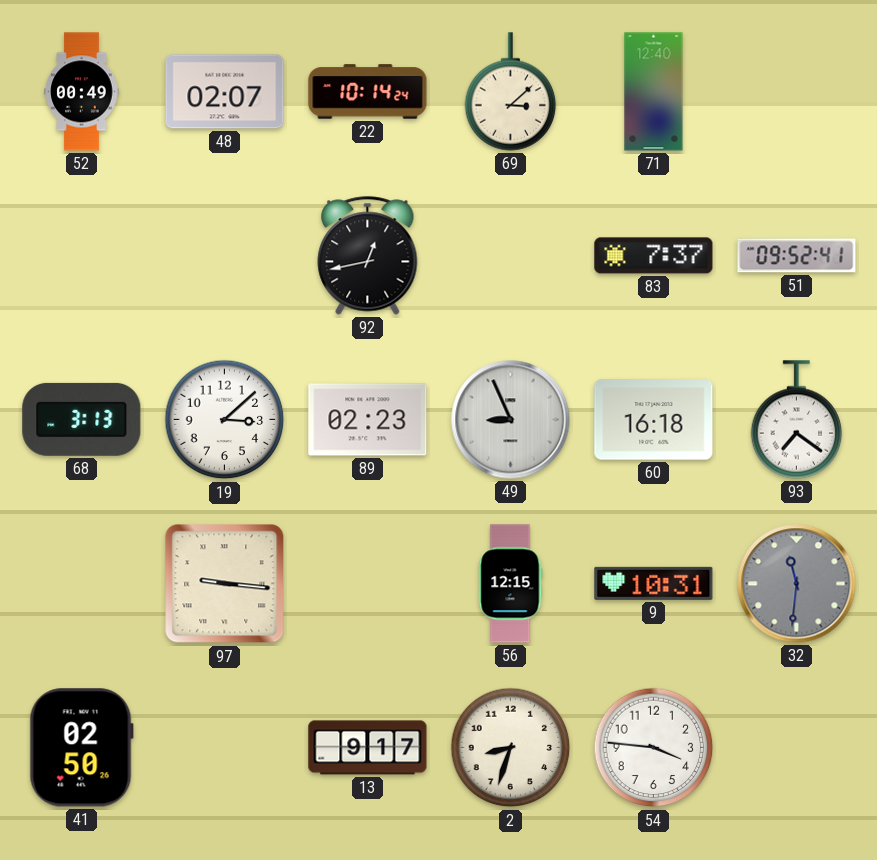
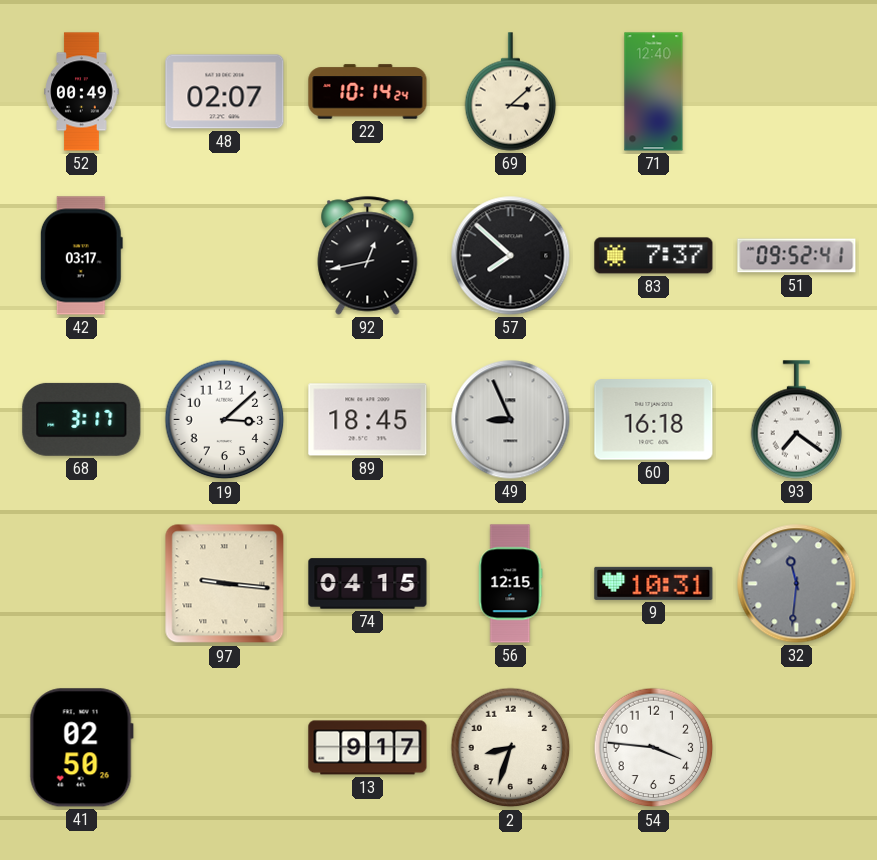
42: none -> 03:17 (81, 256)
57: none -> 7:52 (511, 256)
68: 3:13 -> 3:17 (82, 419)
89: 02:23 -> 18:45 (368, 420)
74: none -> 04:15 (368, 584)
